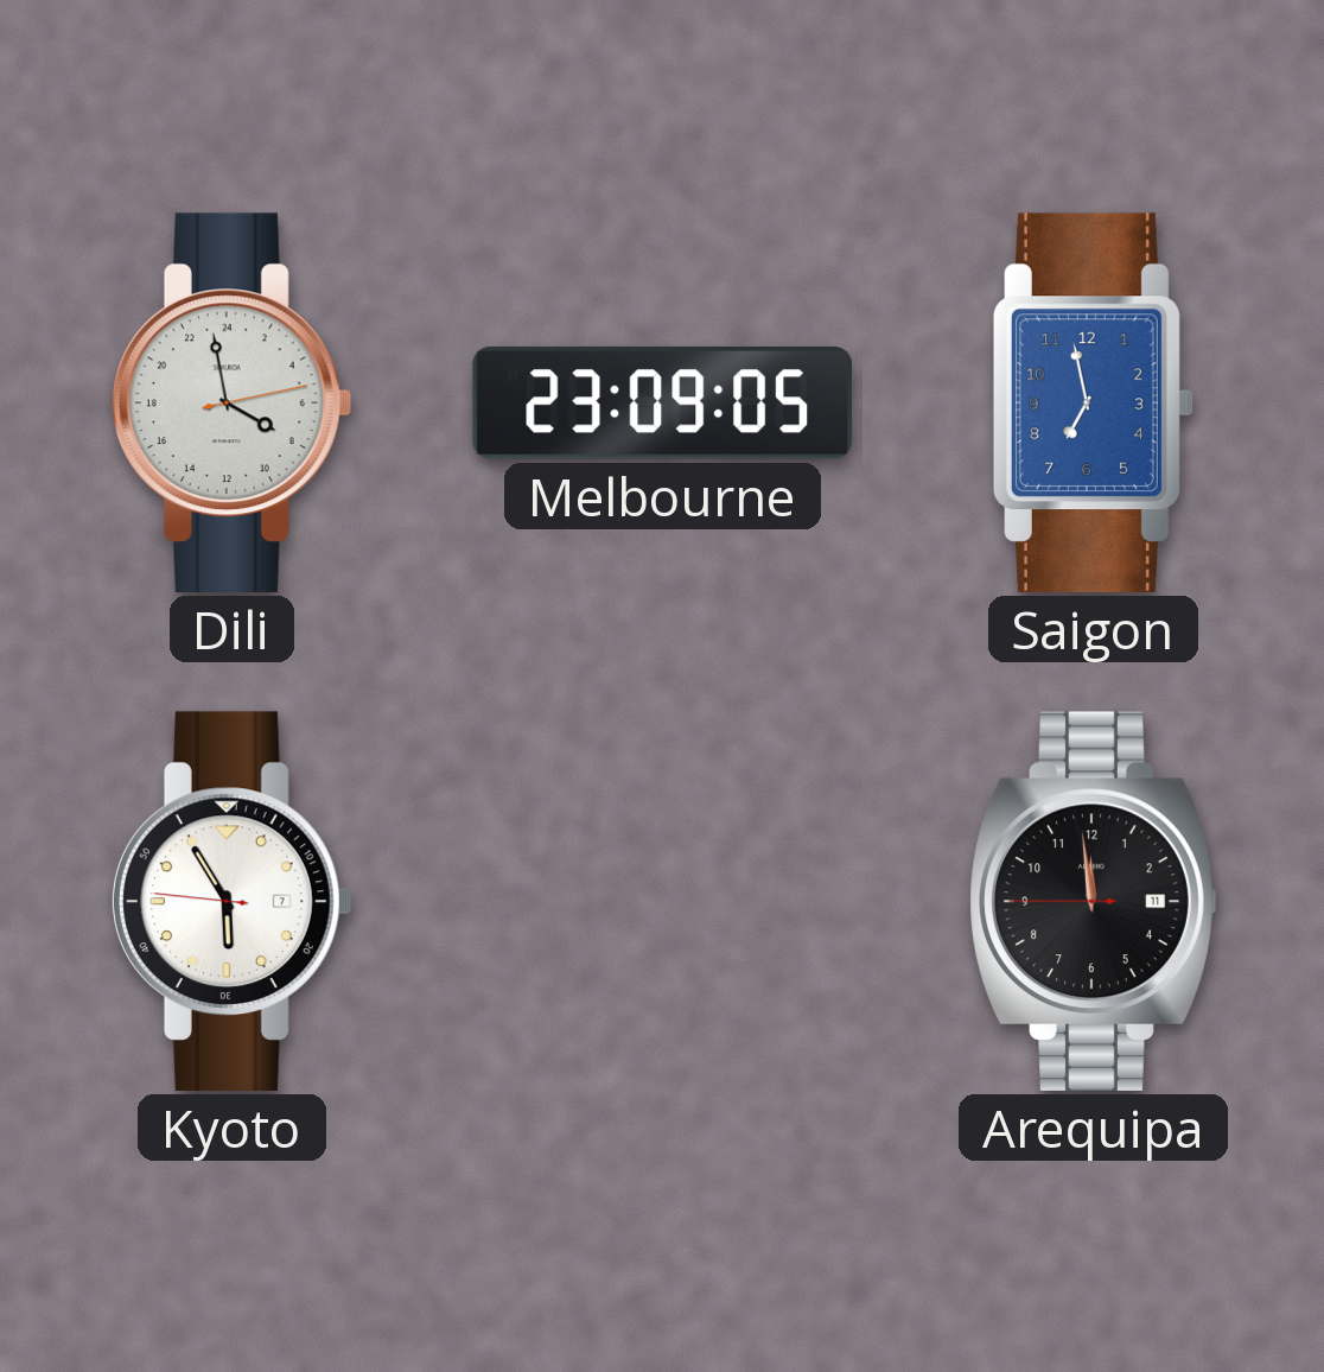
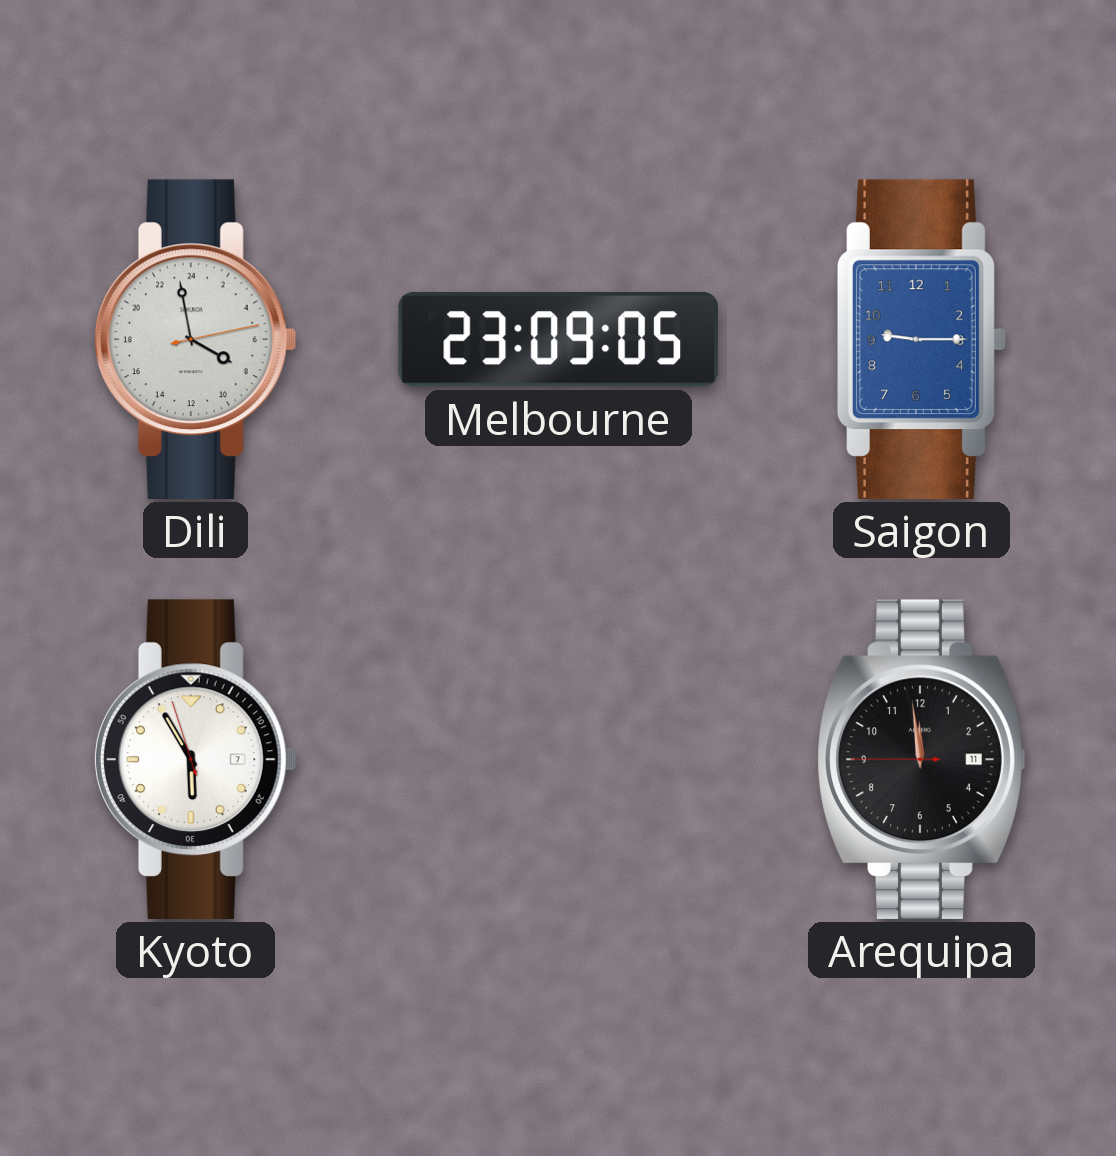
Saigon: 6:58 -> 9:15 (921, 339)
Kyoto: 5:54:46 -> 5:54:57 (195, 759)
